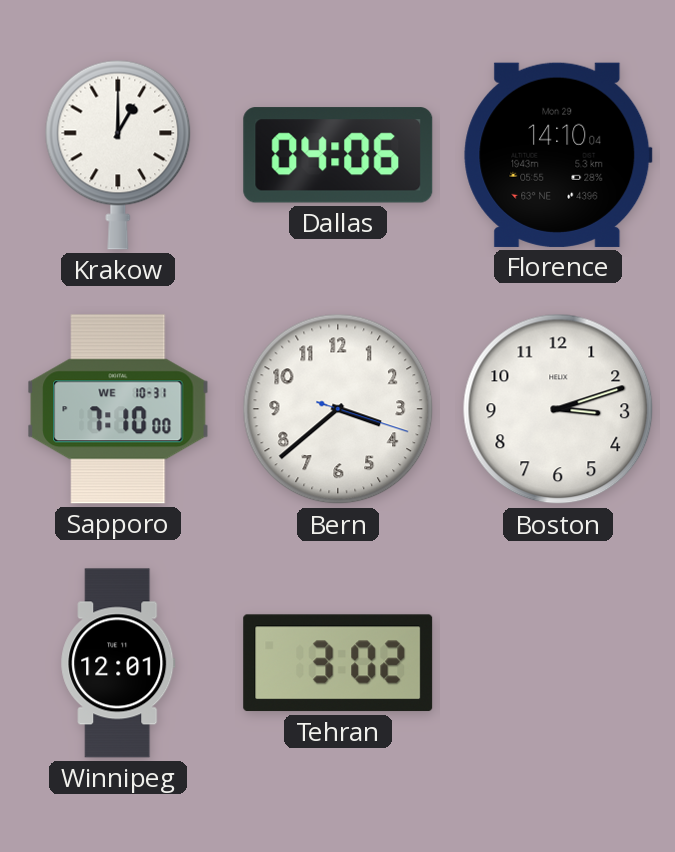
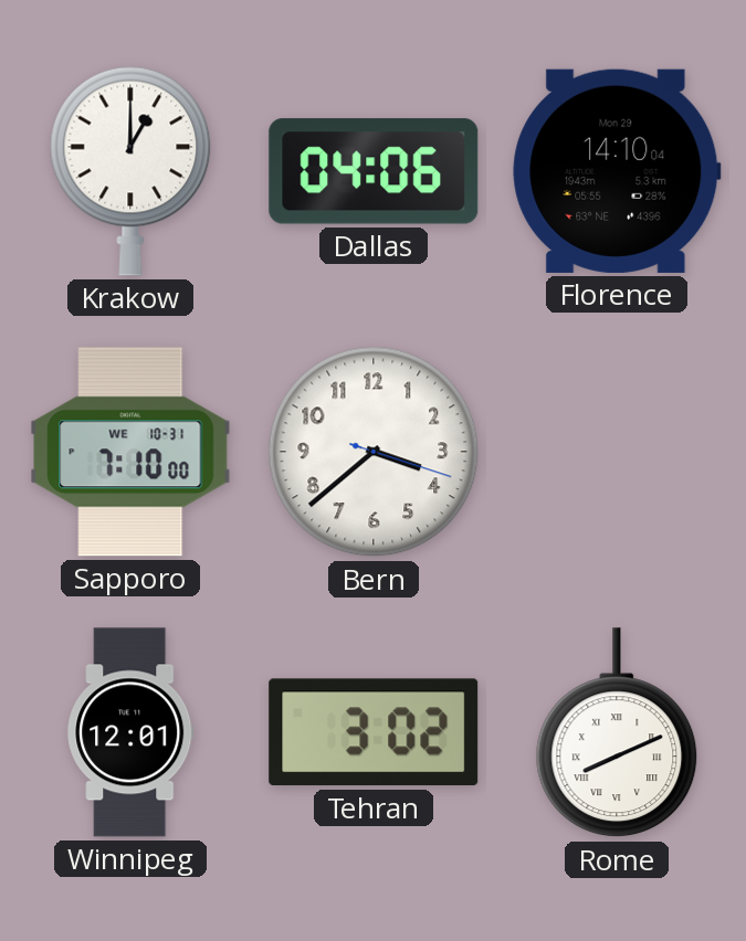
Boston: 3:12 -> none (558, 409)
Rome: none -> 8:11 (617, 733)
